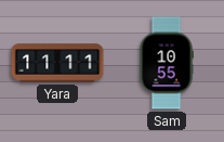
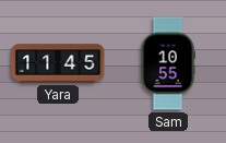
Yara: 11:11 -> 11:45 (58, 63)
